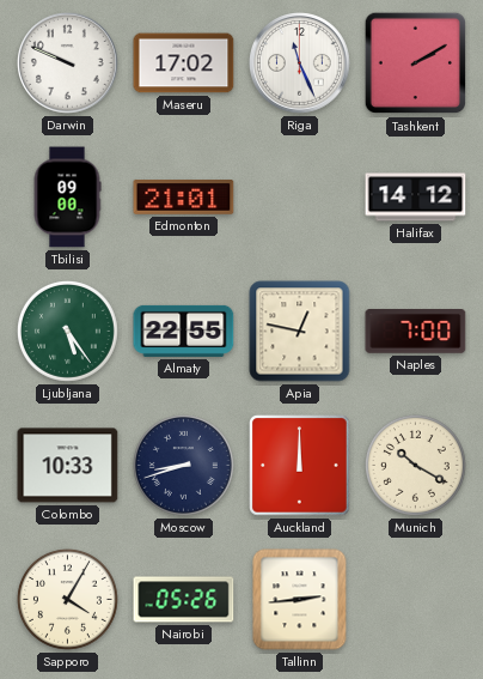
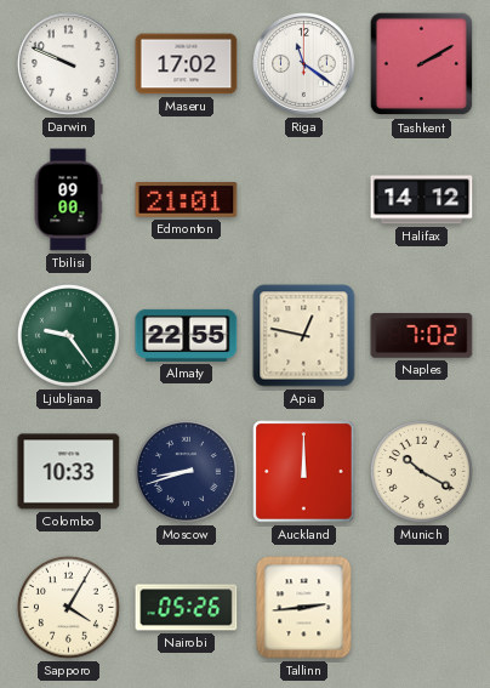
Riga: 11:26 -> 11:21 (304, 64)
Ljubljana: 5:24 -> 9:24 (68, 335)
Naples: 7:00 -> 7:02 (422, 336)
